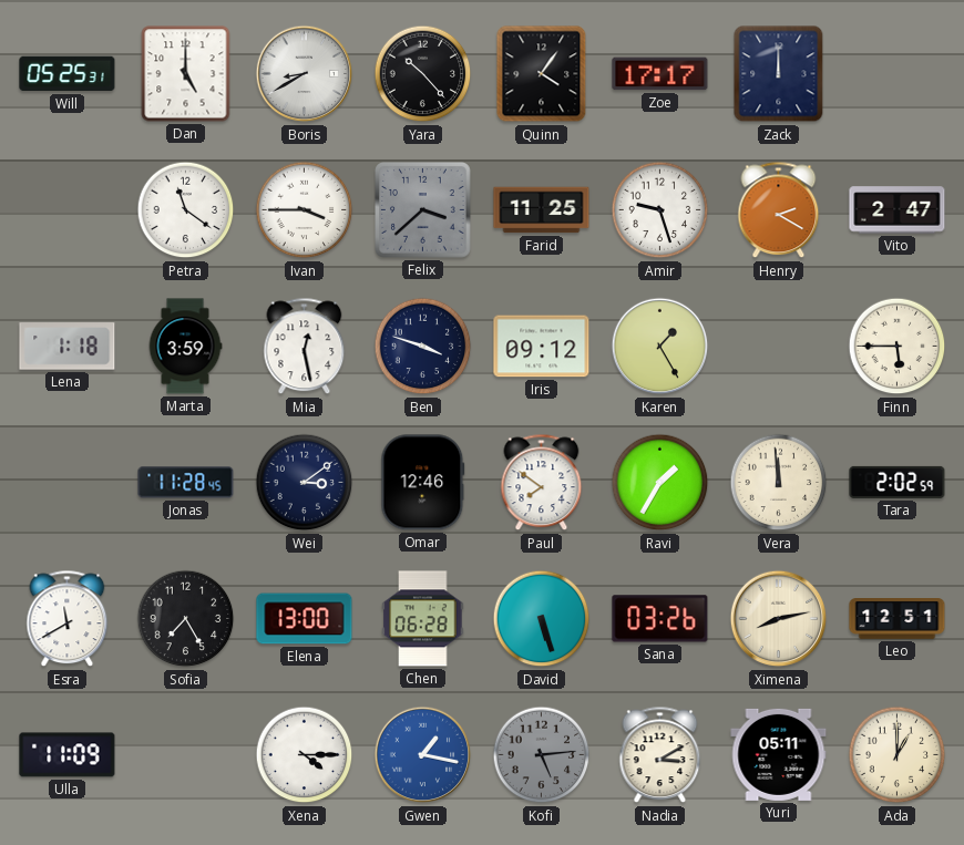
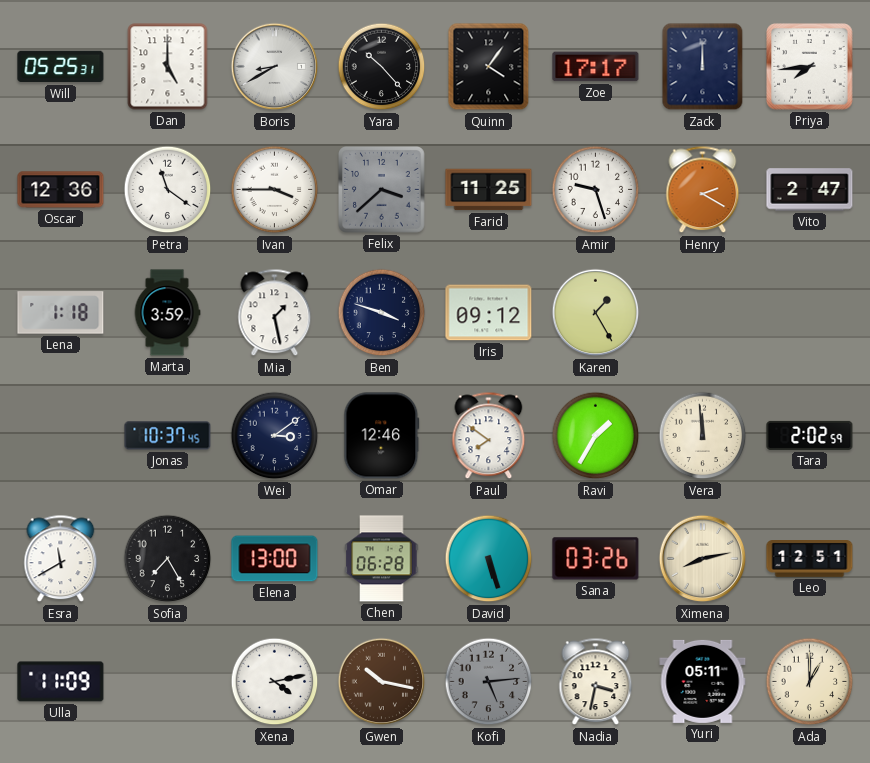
Priya: none -> 7:44 (810, 67)
Oscar: none -> 12:36 (61, 190)
Mia: 12:28 -> 1:28 (275, 313)
Finn: 5:45 -> none (898, 347)
Jonas: 11:28 -> 10:37 (168, 436)
Xena: 4:15 -> 4:13 (275, 682)
Gwen: 1:17 -> 10:17 (382, 682)
Gwen dial: blue -> brown (382, 682)
Nadia: 3:10 -> 3:32 (596, 682)
